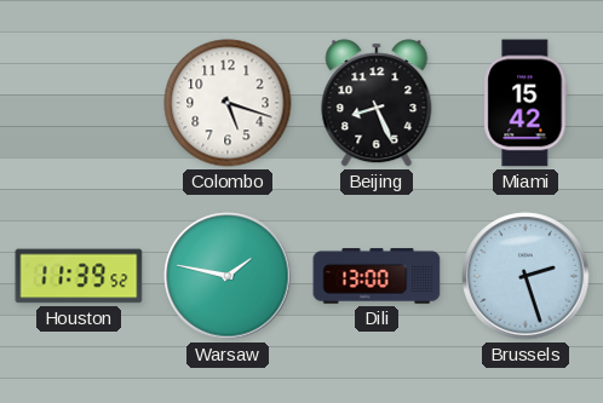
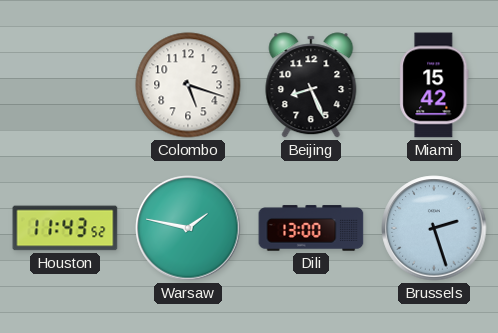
Houston: 11:39 -> 11:43 (65, 228)
